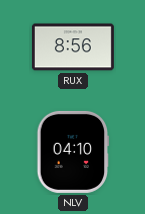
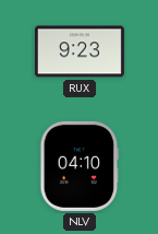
RUX: 8:56 -> 9:23 (80, 51)
